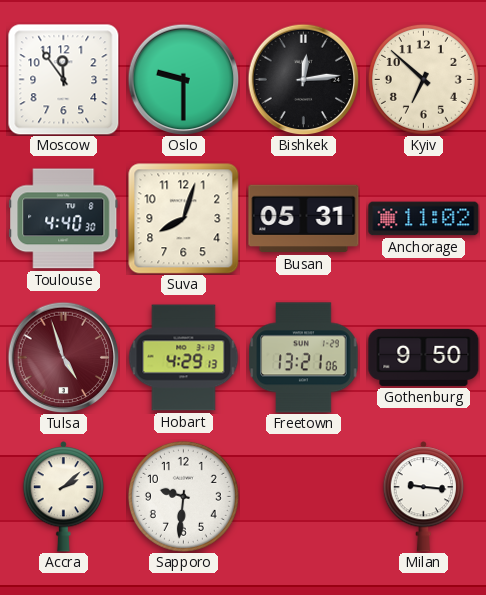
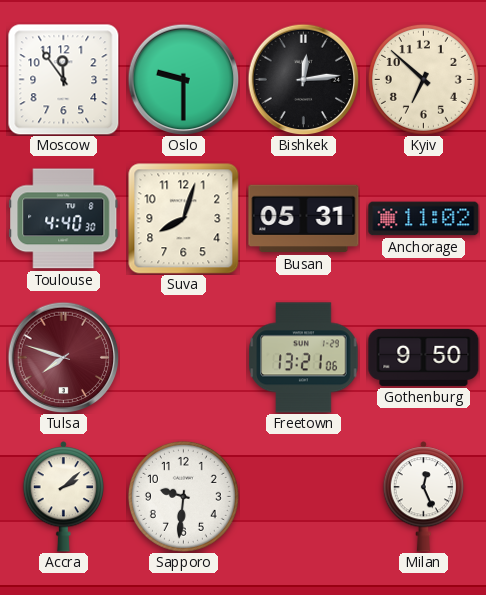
Tulsa: 4:57 -> 7:48 (63, 357)
Hobart: 4:29 -> none (183, 358)
Milan: 9:16 -> 12:26 (424, 497)
